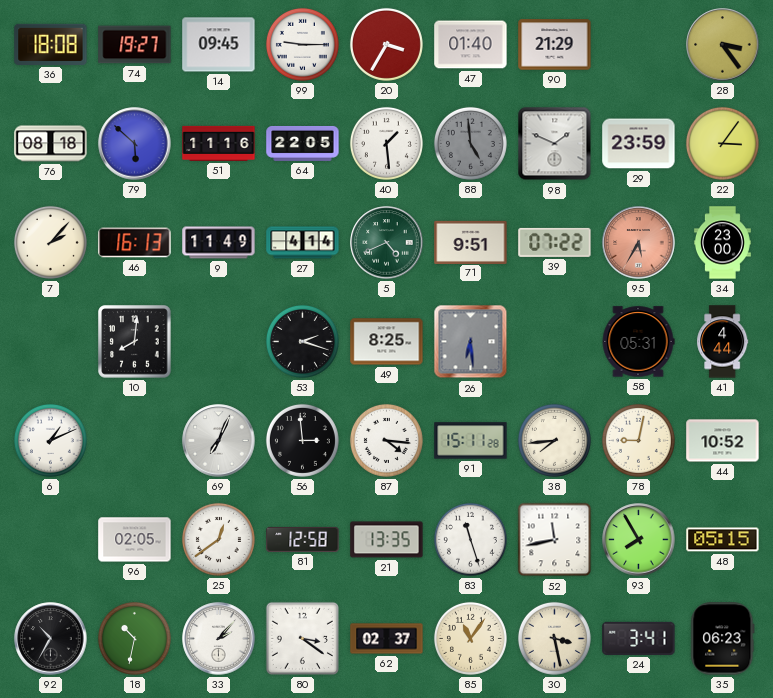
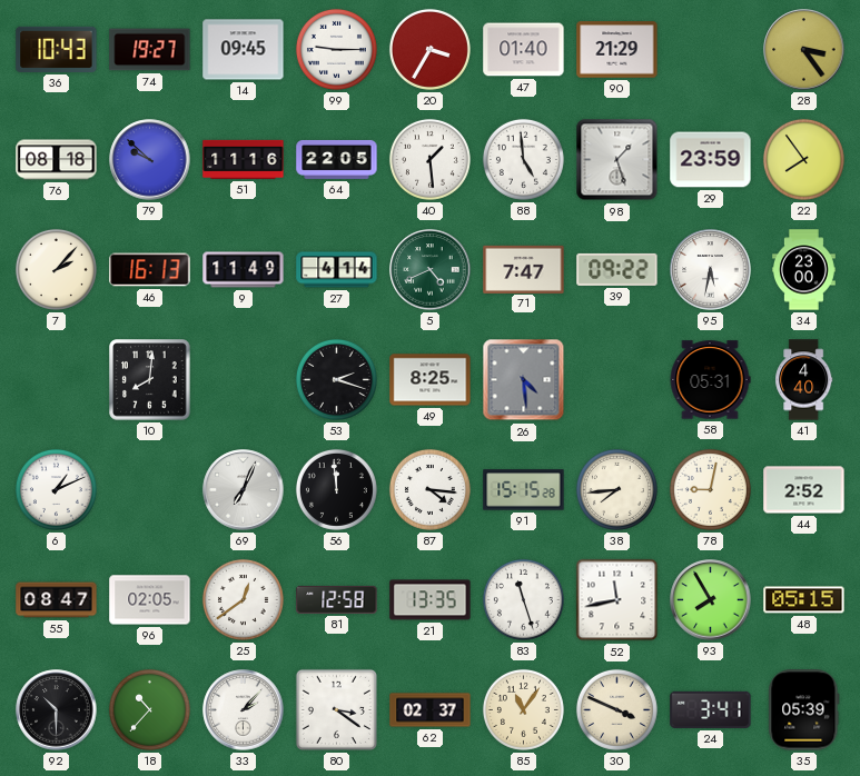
36: 18:08 -> 10:43 (57, 49)
79: 5:52 -> 9:52 (150, 160)
88 dial: grey -> white (523, 159)
98: 1:49 -> 1:27 (617, 160)
22: 3:06 -> 7:54 (803, 159)
71: 9:51 -> 7:47 (524, 269)
39: 07:22 -> 09:22 (617, 269)
95: 5:35 -> 5:32 (711, 270)
95 dial: salmon -> white (711, 270)
26: 6:29 -> 4:29 (524, 380)
41: 4:44 -> 4:40 (804, 380)
56: 2:59 -> 11:59 (336, 489)
91: 15:11 -> 15:15 (524, 490)
44: 10:52 -> 2:52 (804, 490)
55: none -> 08:47 (57, 600)
92: 10:35 -> 10:30 (57, 710)
18: 10:32 -> 10:37 (149, 709)
30: 3:28 -> 3:49 (616, 709)
35: 06:23 -> 05:39 (804, 710)
